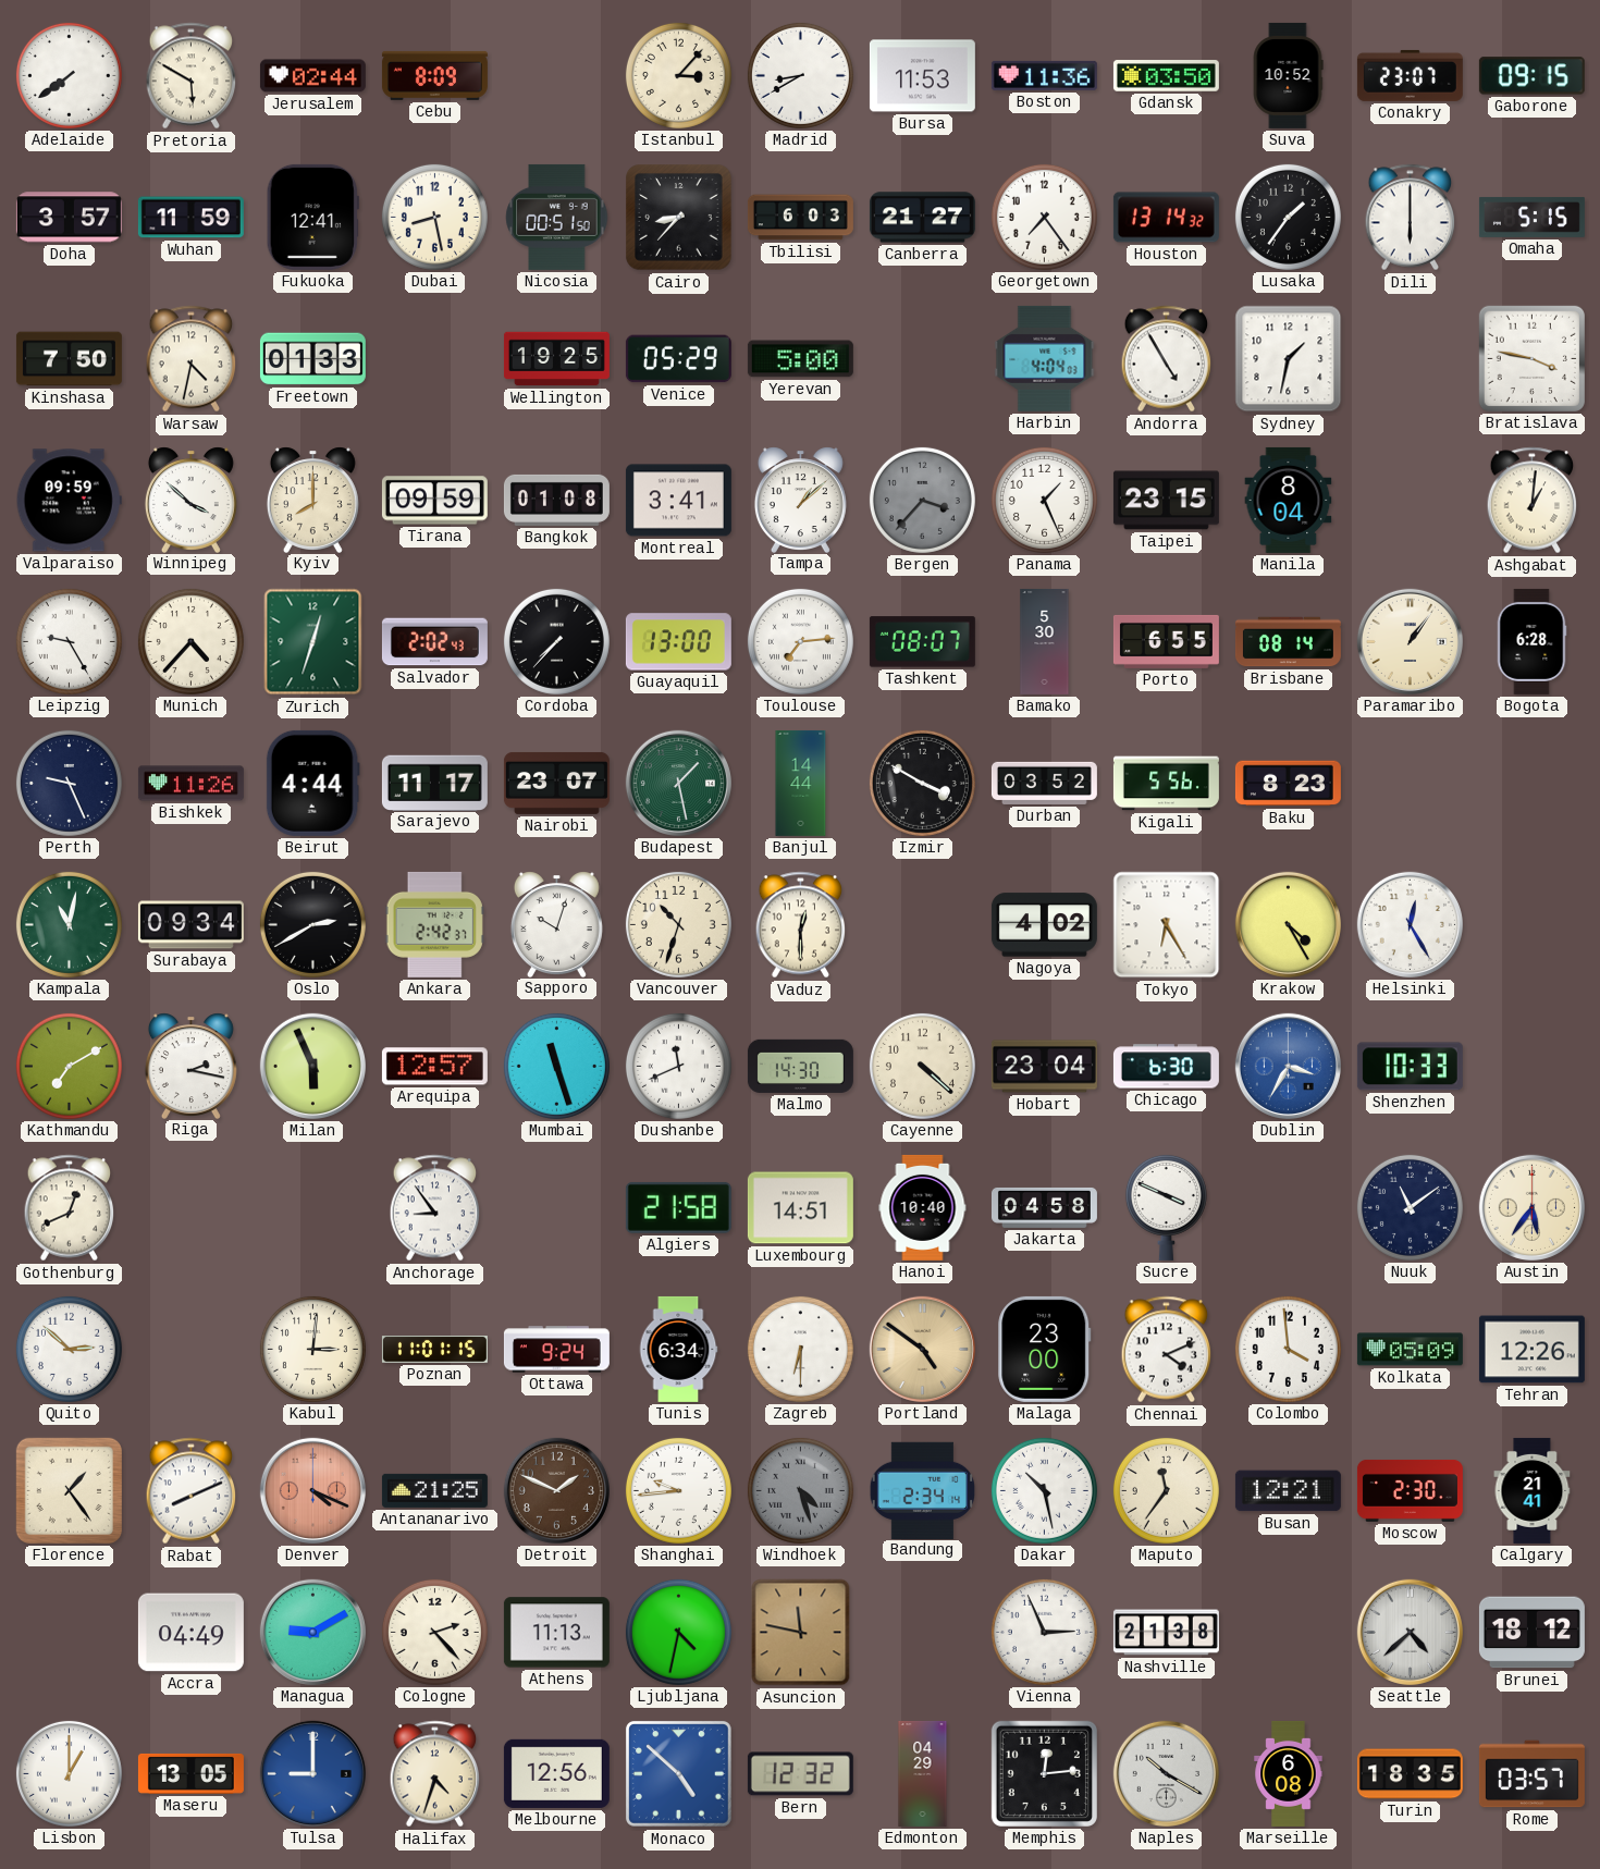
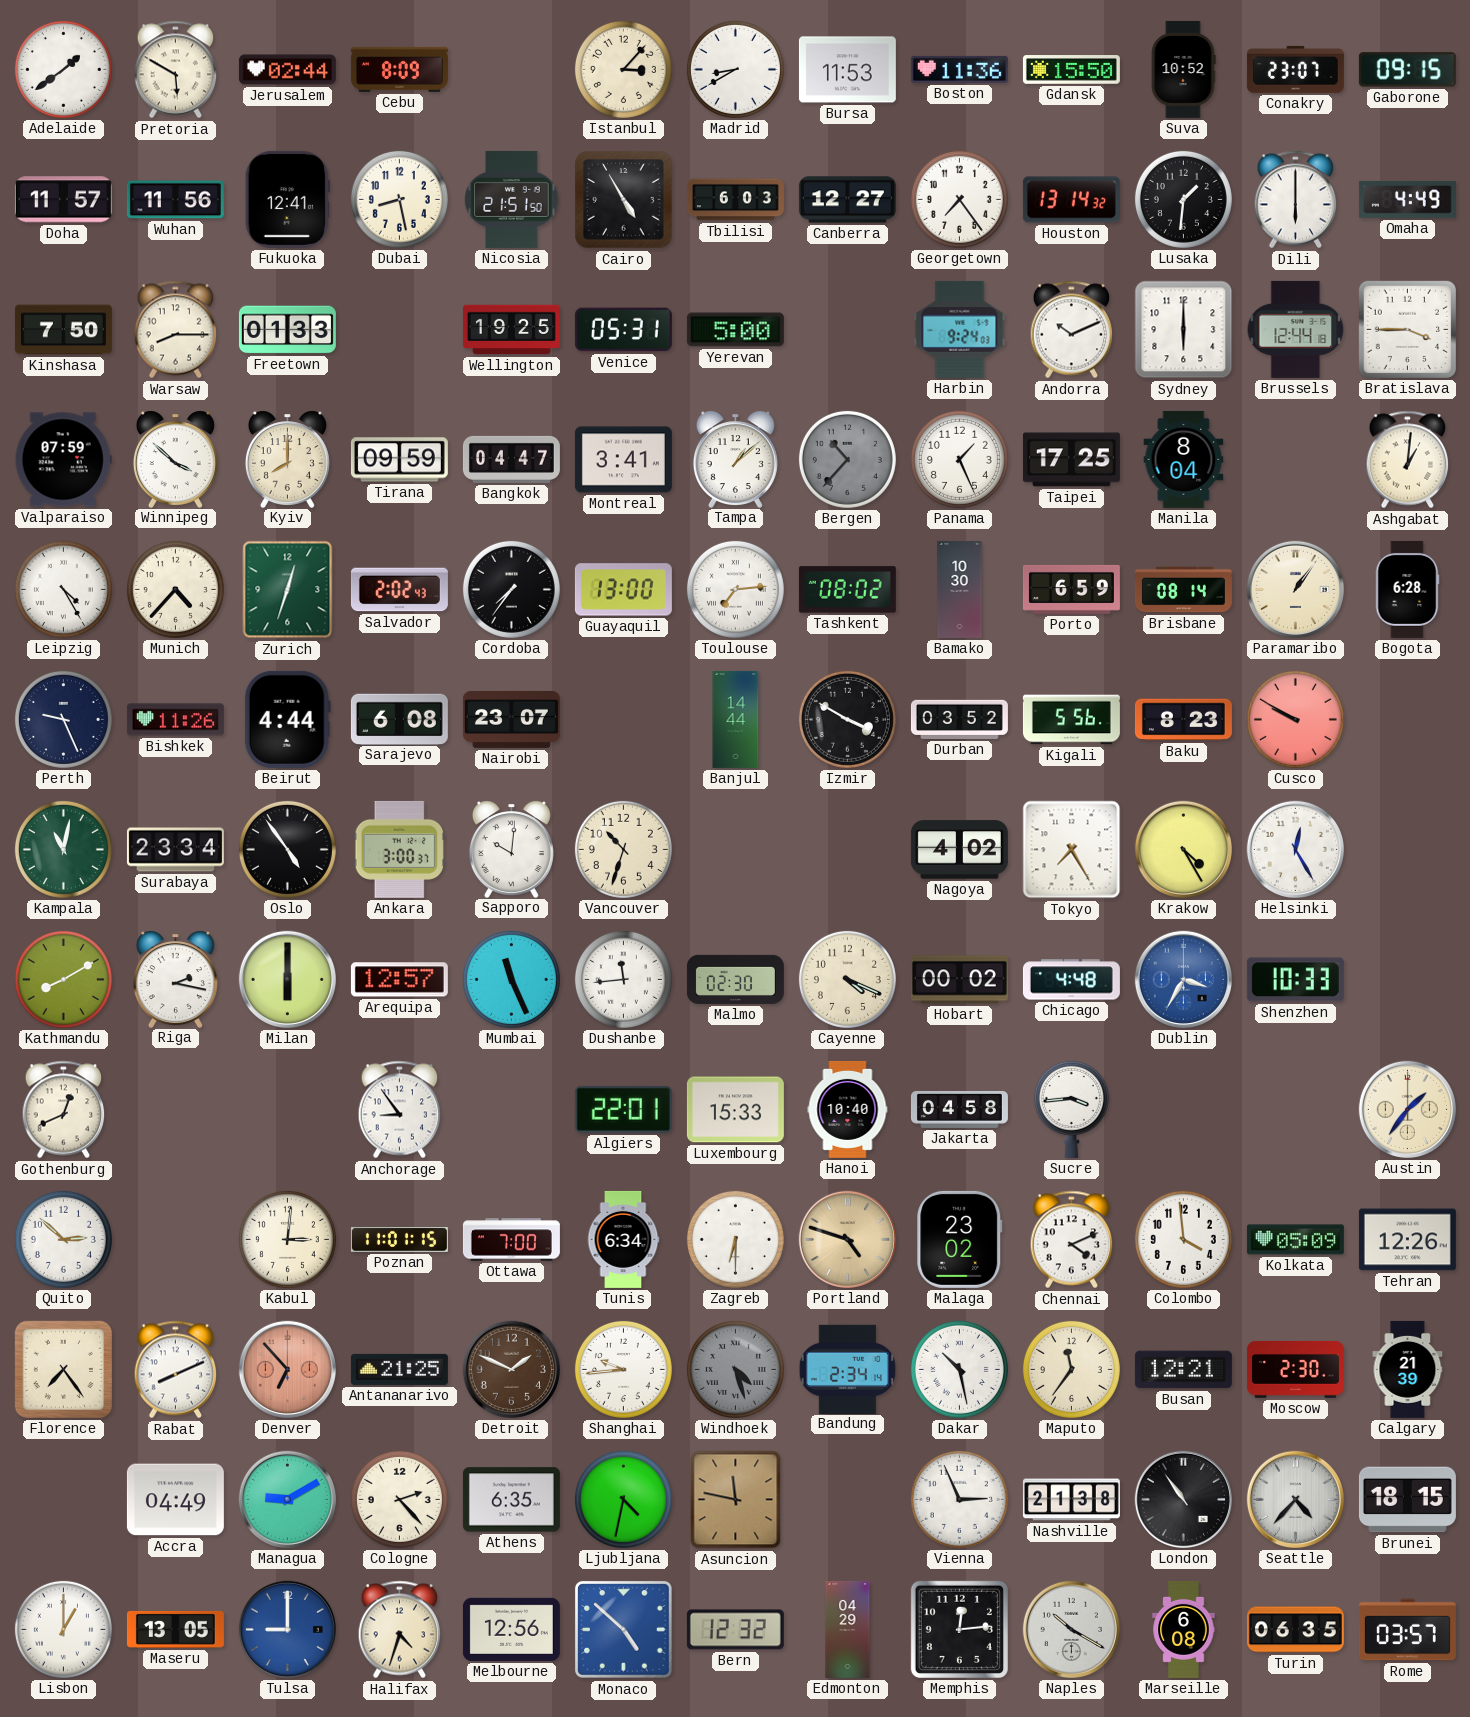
Adelaide: 7:39 -> 1:39 (63, 69)
Gdansk: 03:50 -> 15:50 (1071, 70)
Doha: 3:57 -> 11:57 (63, 200)
Wuhan: 11:59 -> 11:56 (175, 200)
Nicosia: 00:51 -> 21:51 (512, 199)
Cairo: 8:37 -> 4:55 (624, 200)
Canberra: 21:27 -> 12:27 (847, 200)
Lusaka: 1:36 -> 1:31 (1183, 199)
Omaha: 5:15 -> 4:49 (1407, 200)
Warsaw: 4:32 -> 8:15 (176, 330)
Venice: 05:29 -> 05:31 (623, 330)
Harbin: 4:04 -> 9:24 (960, 329)
Andorra: 4:55 -> 10:11 (1072, 330)
Sydney: 1:32 -> 6:00 (1184, 330)
Brussels: none -> 12:44 (1296, 329)
Bratislava: 3:47 -> 3:45 (1407, 329)
Valparaiso: 09:59 -> 07:59 (63, 460)
Bangkok: 01:08 -> 04:47 (511, 459)
Bergen: 3:37 -> 10:37 (847, 459)
Taipei: 23:15 -> 17:25 (1071, 460)
Leipzig: 9:25 -> 4:25 (63, 589)
Cordoba: 7:37 -> 7:36 (511, 589)
Tashkent: 08:07 -> 08:02 (847, 590)
Bamako: 5:30 -> 10:30 (960, 589)
Porto: 6:55 -> 6:59 (1071, 589)
Sarajevo: 11:17 -> 6:08 (399, 719)
Budapest: 1:28 -> none (678, 783)
Cusco: none -> 9:50 (1295, 719)
Surabaya: 09:34 -> 23:34 (175, 850)
Oslo: 2:40 -> 4:54 (287, 849)
Ankara: 2:42 -> 3:00 (399, 849)
Sapporo: 10:03 -> 10:01 (511, 849)
Vaduz: 12:30 -> none (801, 925)
Tokyo: 6:25 -> 7:25 (1072, 850)
Kathmandu: 7:10 -> 8:10 (63, 979)
Milan: 5:56 -> 6:00 (287, 979)
Mumbai: 11:27 -> 11:26 (511, 979)
Dushanbe: 11:41 -> 11:44 (623, 979)
Malmo: 14:30 -> 02:30 (735, 979)
Cayenne: 4:22 -> 4:19 (847, 979)
Hobart: 23:04 -> 00:02 (959, 980)
Chicago: 6:30 -> 4:48 (1071, 980)
Algiers: 21:58 -> 22:01 (623, 1109)
Luxembourg: 14:51 -> 15:33 (735, 1110)
Sucre: 3:49 -> 3:44 (1071, 1109)
Nuuk: 11:09 -> none (1410, 1207)
Austin: 5:36 -> 1:36 (1407, 1109)
Ottawa: 9:24 -> 7:00 (511, 1240)
Portland: 4:51 -> 4:48 (847, 1239)
Malaga: 23:00 -> 23:02 (960, 1239)
Florence: 1:24 -> 7:24 (63, 1369)
Denver: 4:19 -> 6:53 (287, 1369)
Calgary: 21:41 -> 21:39 (1408, 1369)
Athens: 11:13 -> 6:35 (511, 1500)
London: none -> 10:54 (1183, 1499)
Seattle: 4:38 -> 4:37 (1295, 1499)
Brunei: 18:12 -> 18:15 (1407, 1500)
Turin: 18:35 -> 06:35 (1295, 1630)
